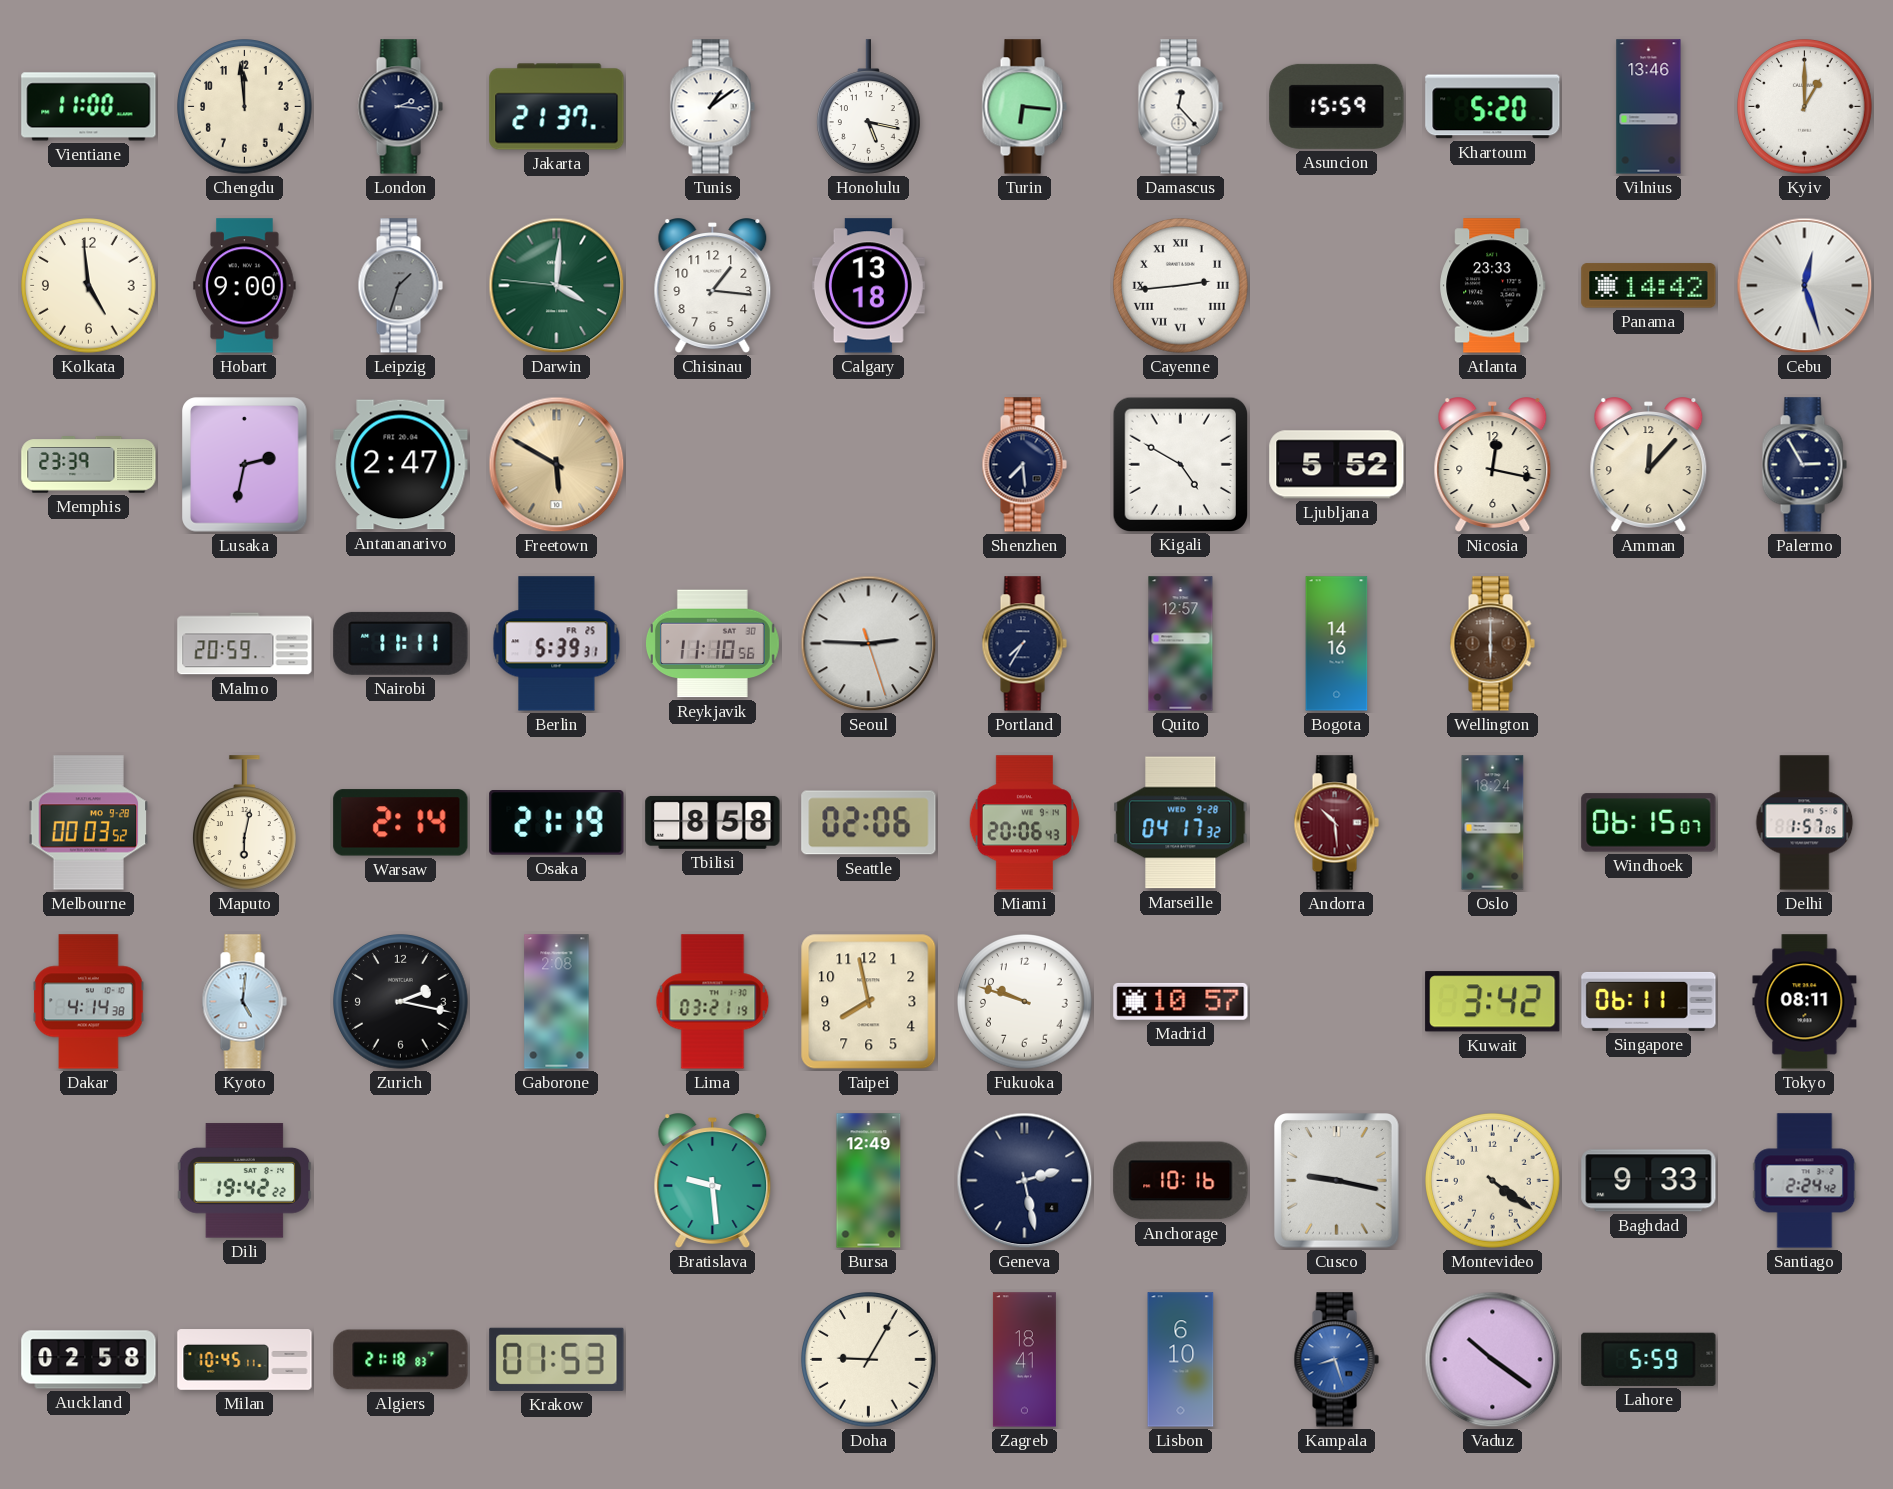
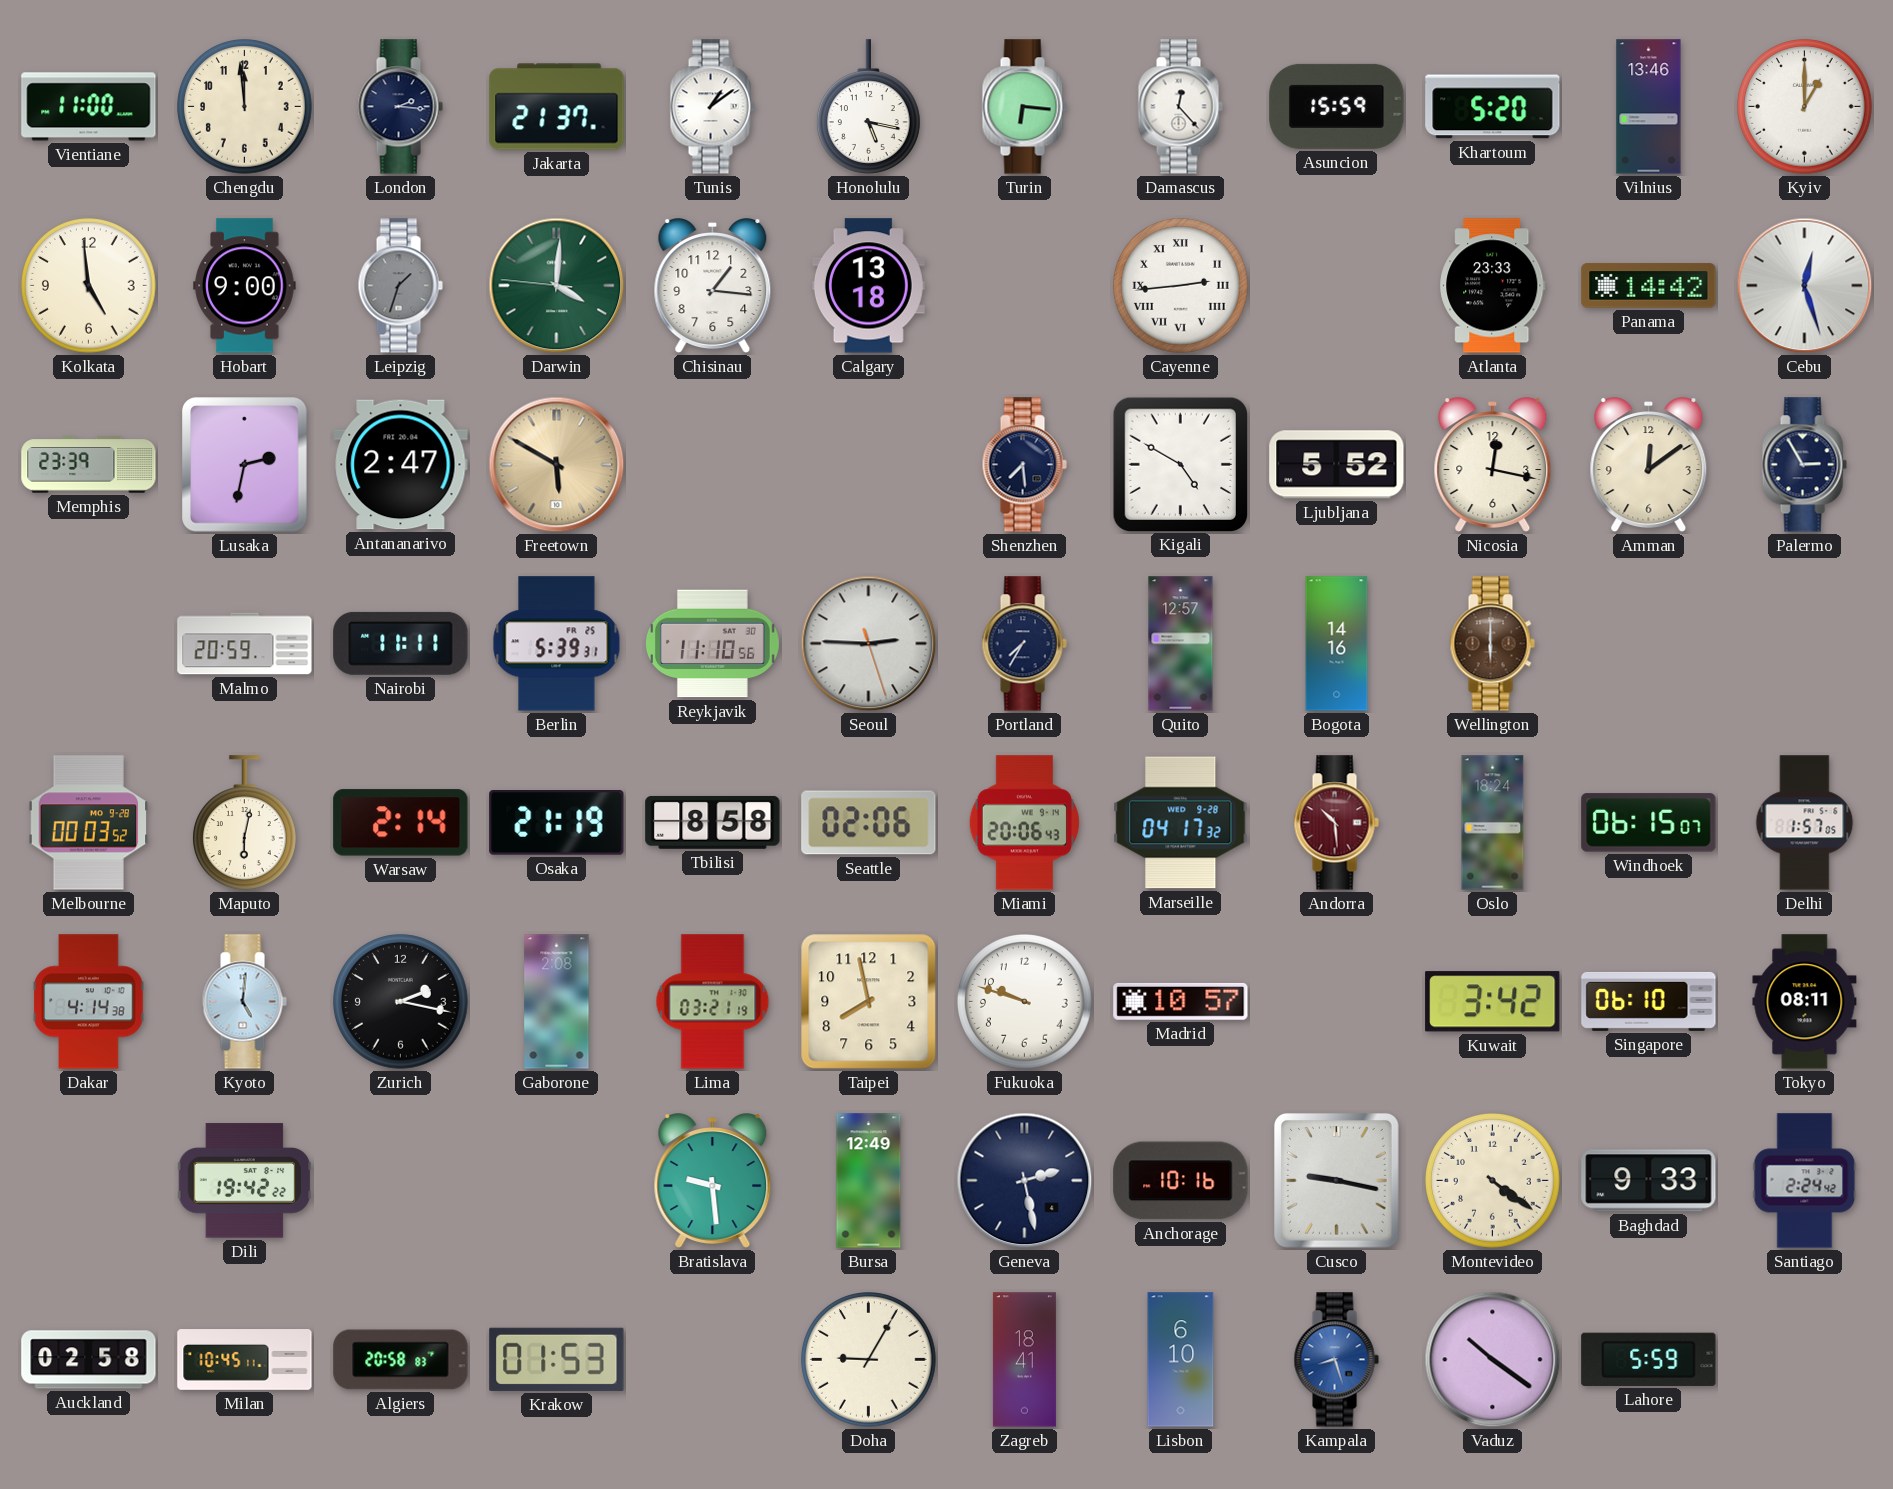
Amman: 12:07 -> 12:09 (1649, 465)
Singapore: 06:11 -> 06:10 (1649, 1001)
Algiers: 21:18 -> 20:58 (401, 1360)
